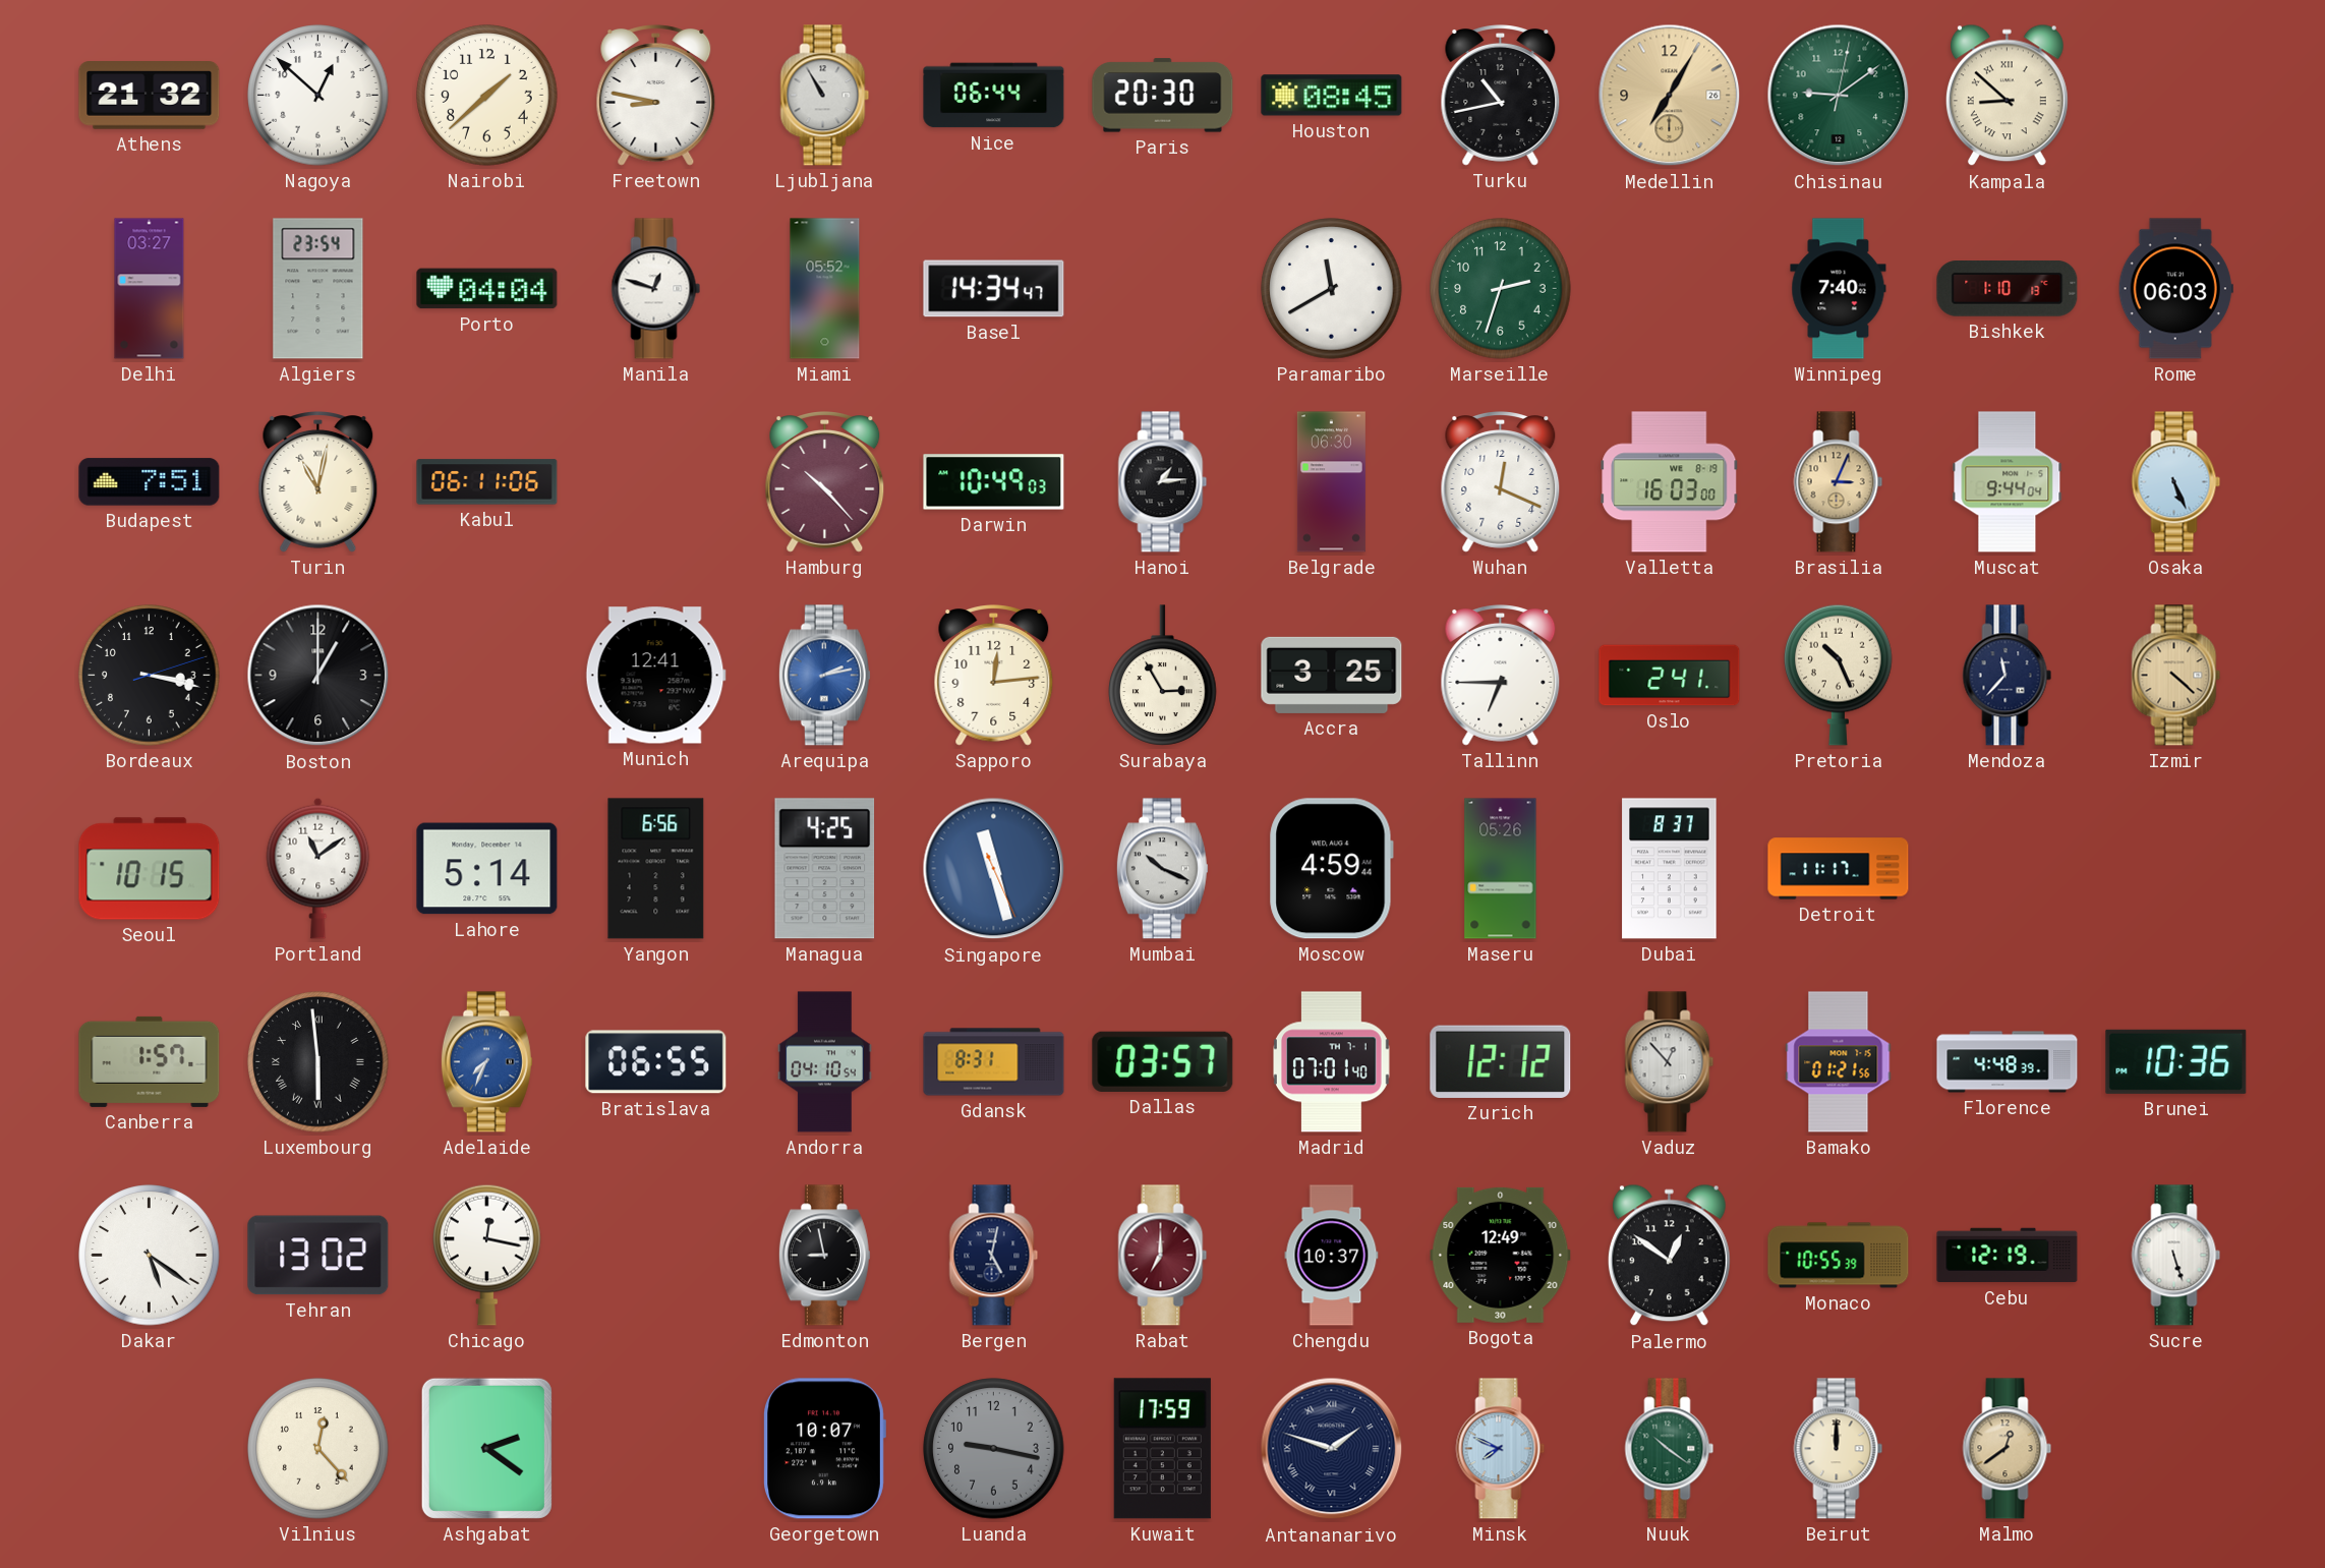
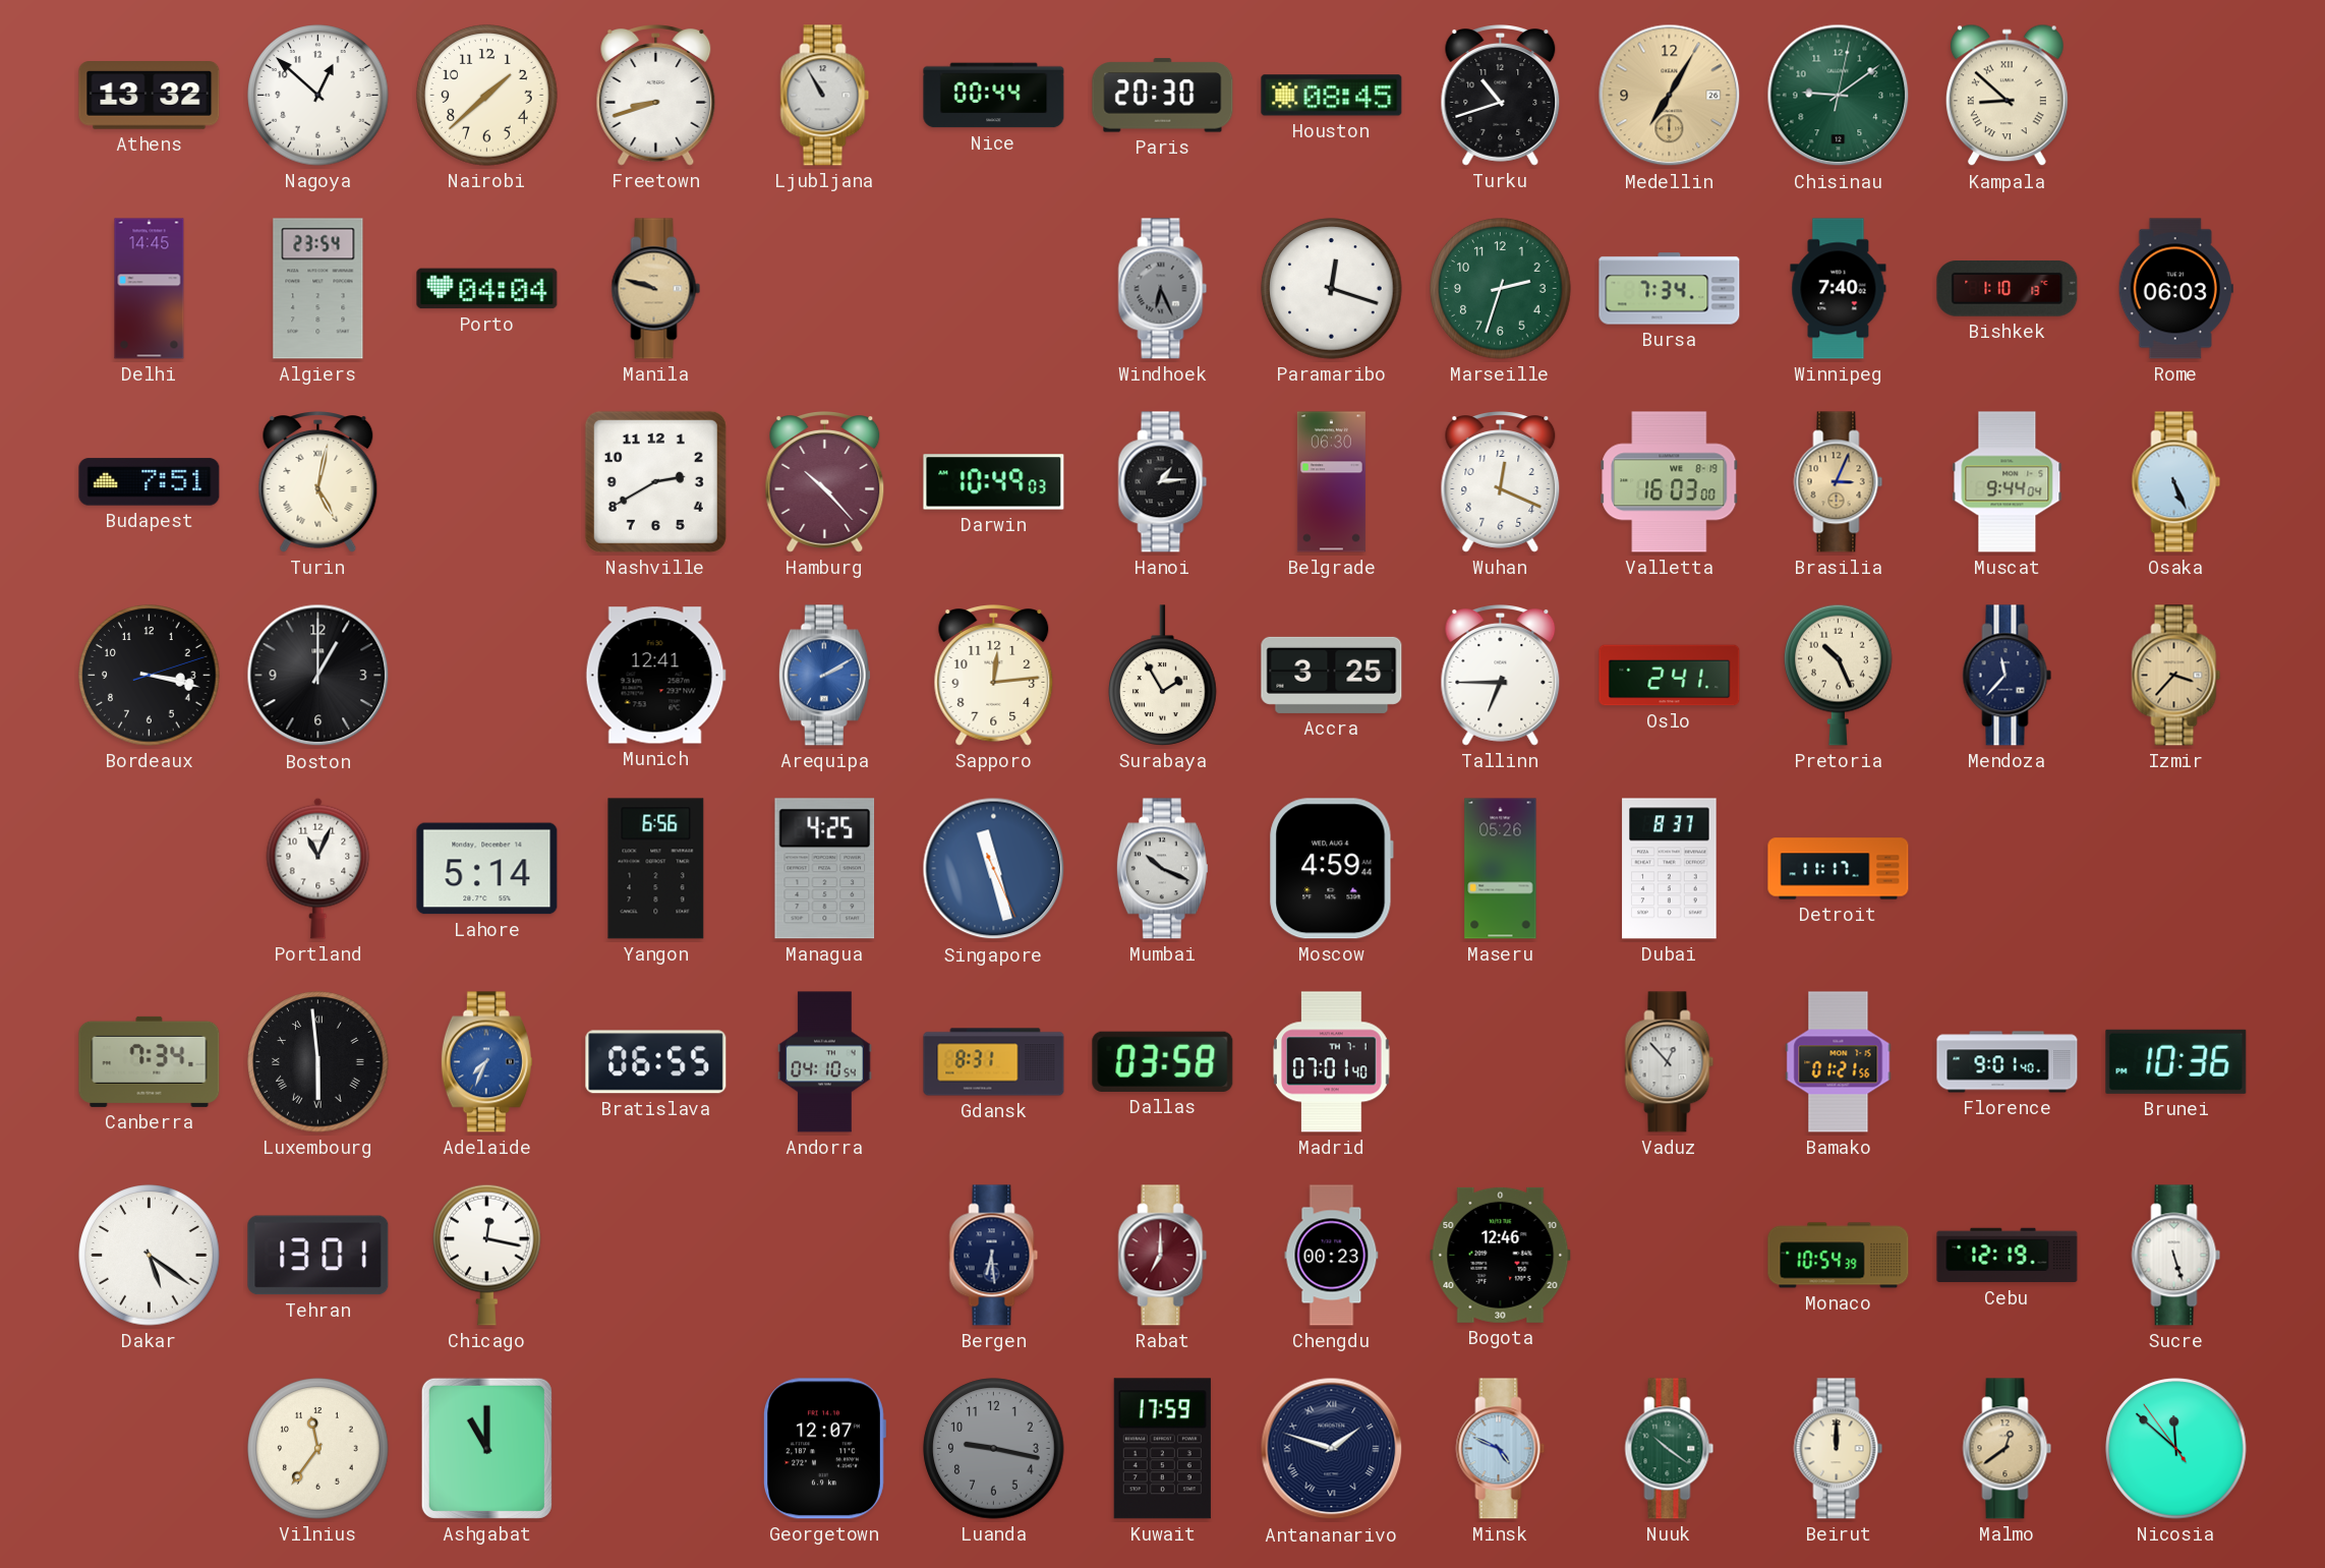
Athens: 21:32 -> 13:32 (150, 96)
Freetown: 8:47 -> 8:42 (656, 96)
Nice: 06:44 -> 00:44 (994, 96)
Turku: 10:43 -> 10:42 (1501, 96)
Delhi: 03:27 -> 14:45 (150, 289)
Manila: 12:48 -> 9:48 (656, 289)
Manila dial: white -> champagne (656, 289)
Miami: 05:52 -> none (825, 289)
Basel: 14:34 -> none (994, 289)
Windhoek: none -> 6:26 (1163, 289)
Paramaribo: 11:40 -> 12:18 (1332, 289)
Bursa: none -> 7:34 (1670, 289)
Turin: 11:02 -> 5:02 (318, 482)
Kabul: 06:11 -> none (487, 482)
Nashville: none -> 2:40 (655, 481)
Arequipa: 2:13 -> 2:10 (824, 676)
Surabaya: 2:55 -> 1:55 (1163, 676)
Izmir: 4:22 -> 3:37 (2176, 676)
Seoul: 10:15 -> none (150, 869)
Portland: 11:09 -> 11:04 (318, 868)
Canberra: 1:57 -> 7:34 (150, 1061)
Dallas: 03:57 -> 03:58 (1163, 1061)
Zurich: 12:12 -> none (1501, 1061)
Florence: 4:48 -> 9:01 (2008, 1062)
Tehran: 13:02 -> 13:01 (318, 1256)
Edmonton: 8:58 -> none (824, 1256)
Bergen: 5:02 -> 6:29 (994, 1256)
Chengdu: 10:37 -> 00:23 (1332, 1256)
Bogota: 12:49 -> 12:46 (1501, 1255)
Palermo: 12:51 -> none (1669, 1256)
Monaco: 10:55 -> 10:54 (1839, 1256)
Vilnius: 12:23 -> 11:36 (318, 1449)
Ashgabat: 2:21 -> 11:00 (486, 1448)
Georgetown: 10:07 -> 12:07 (824, 1449)
Minsk: 7:49 -> 4:49 (1501, 1449)
Nicosia: none -> 11:51 (2176, 1449)
